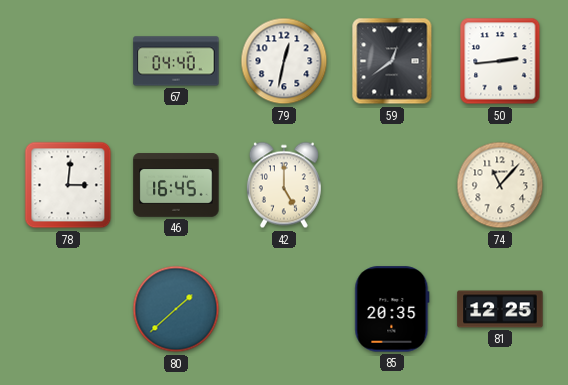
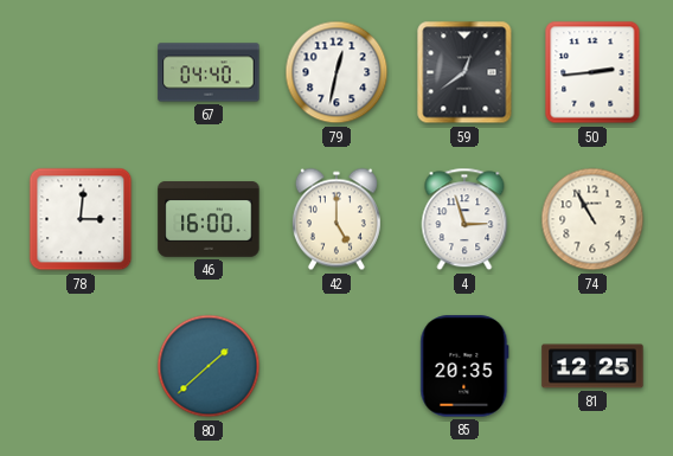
46: 16:45 -> 16:00 (209, 219)
4: none -> 2:57 (464, 219)
74: 11:07 -> 10:55 (592, 219)
